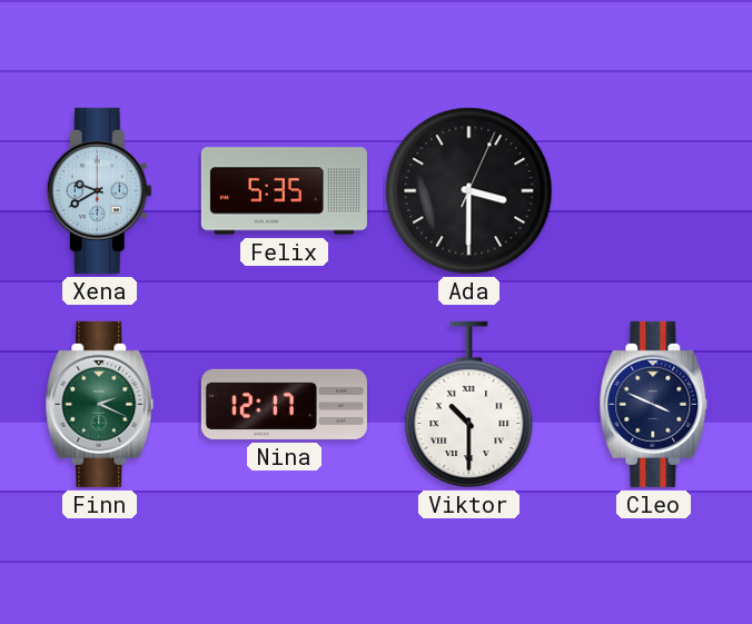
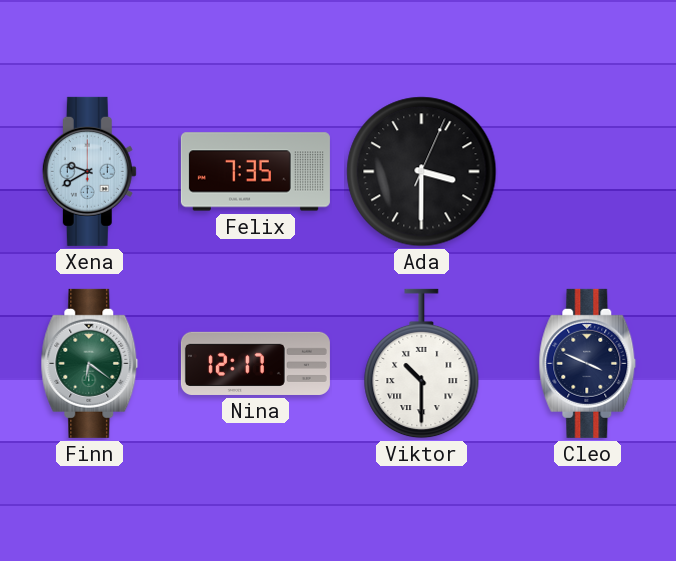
Felix: 5:35 -> 7:35 (255, 172)
Finn: 2:19 -> 6:21 (90, 363)
